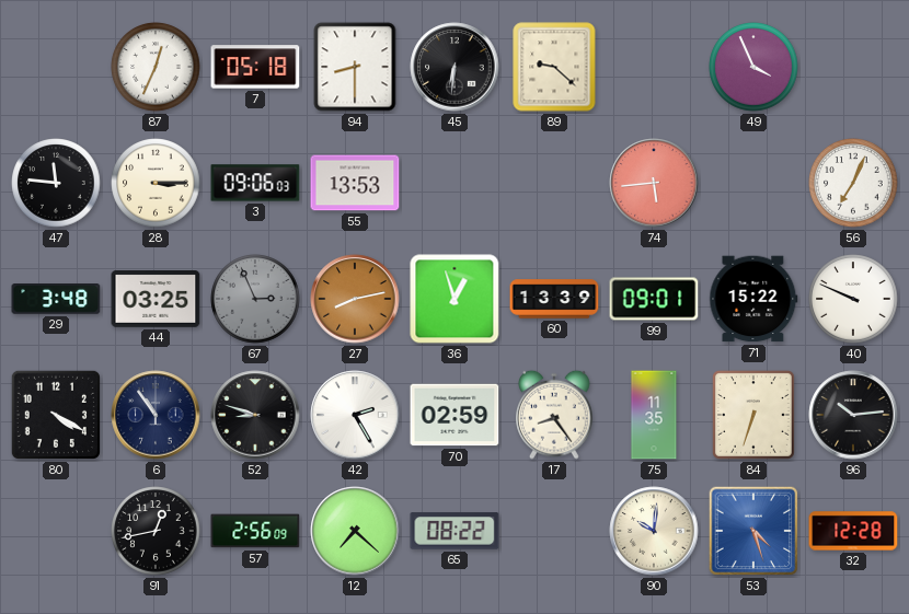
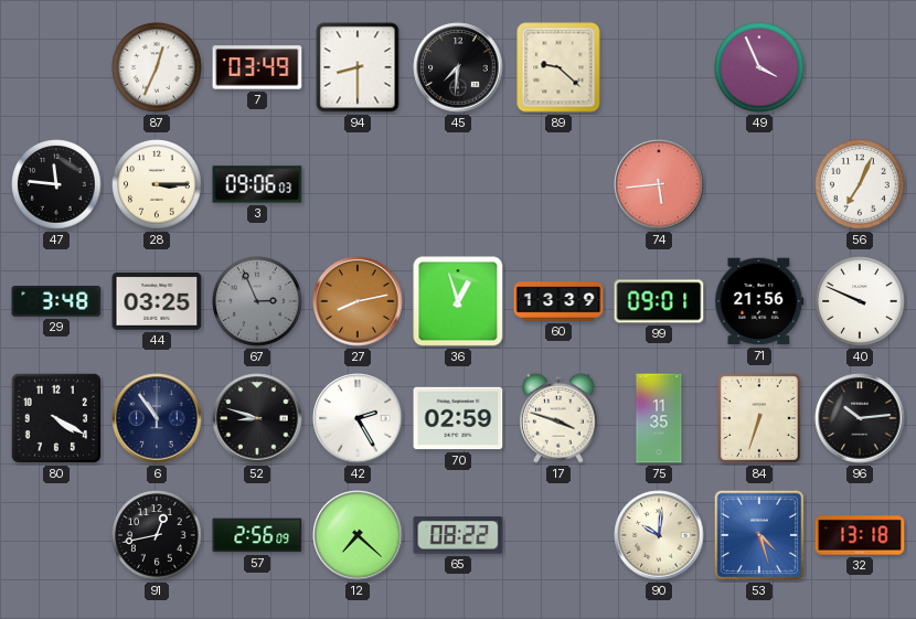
7: 05:18 -> 03:49 (257, 67)
45: 6:31 -> 7:31 (458, 67)
55: 13:53 -> none (355, 183)
71: 15:22 -> 21:56 (759, 301)
17: 8:24 -> 3:48 (560, 418)
32: 12:28 -> 13:18 (860, 535)
